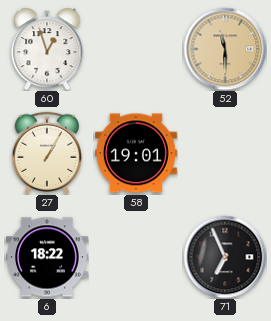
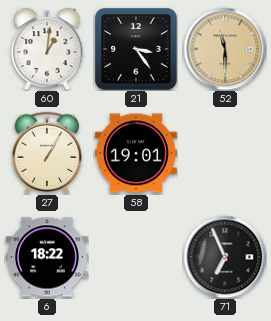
60: 12:57 -> 1:01 (47, 49)
21: none -> 3:24 (136, 49)
